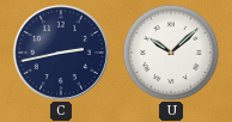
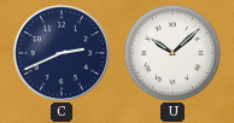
C: 2:43 -> 2:41 (62, 53)
